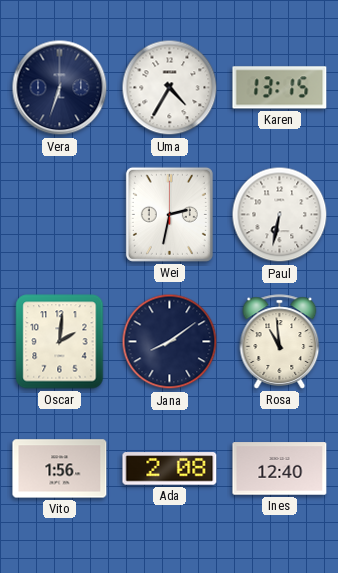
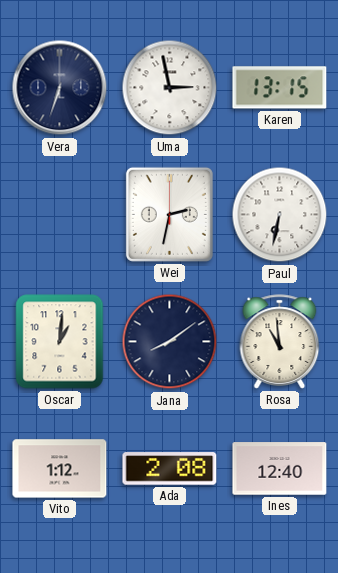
Uma: 4:35 -> 2:58 (170, 88)
Oscar: 2:01 -> 1:01 (60, 342)
Vito: 1:56 -> 1:12 (60, 469)
